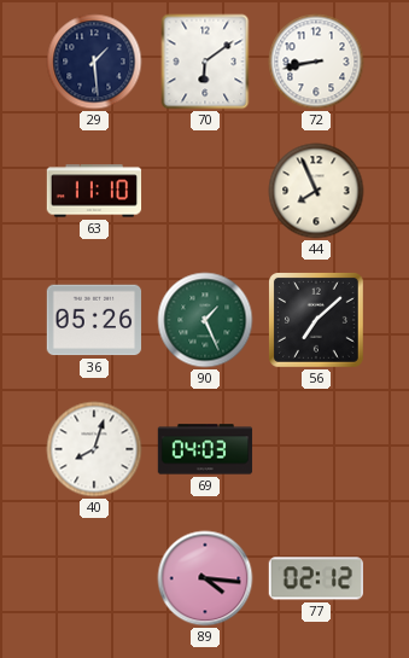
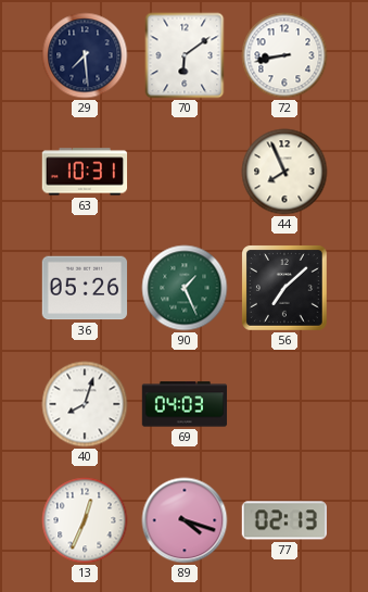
29: 1:29 -> 7:29 (85, 55)
63: 11:10 -> 10:31 (85, 172)
13: none -> 12:34 (85, 520)
89: 4:16 -> 4:18 (185, 520)
77: 02:12 -> 02:13 (283, 520)
